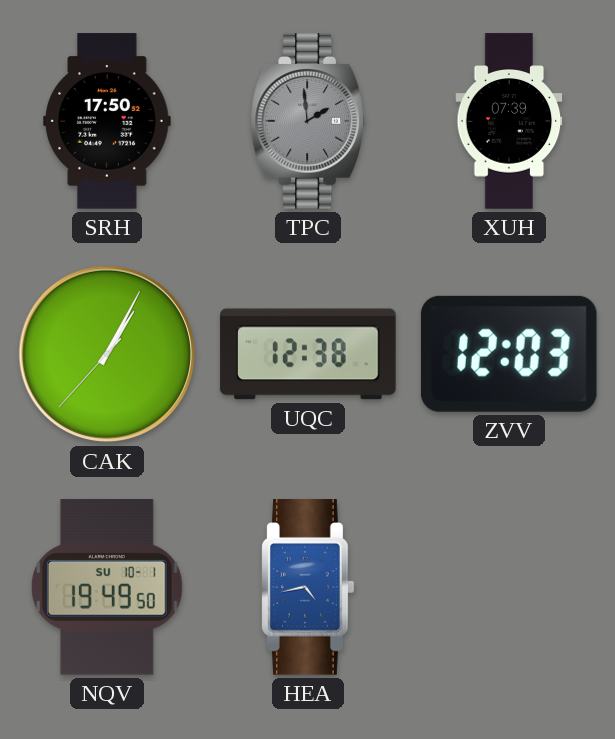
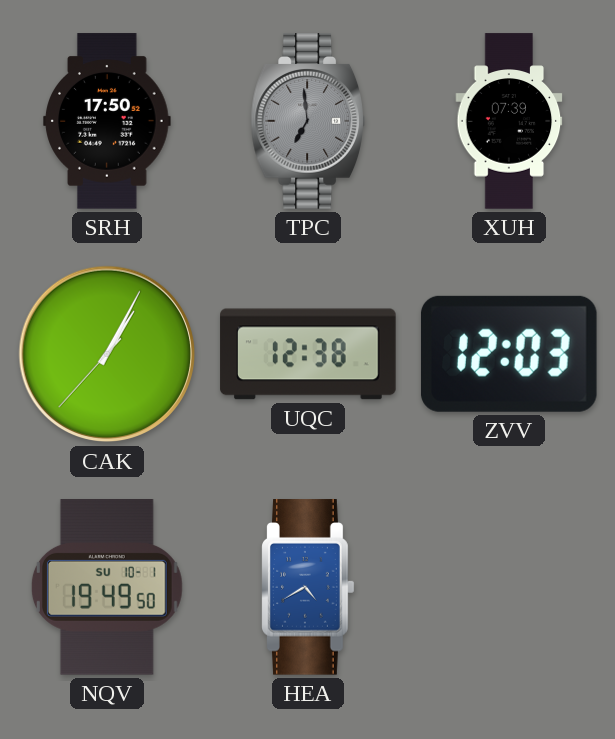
TPC: 1:59 -> 6:59 (307, 121)
HEA: 4:43 -> 4:40 (308, 587)
